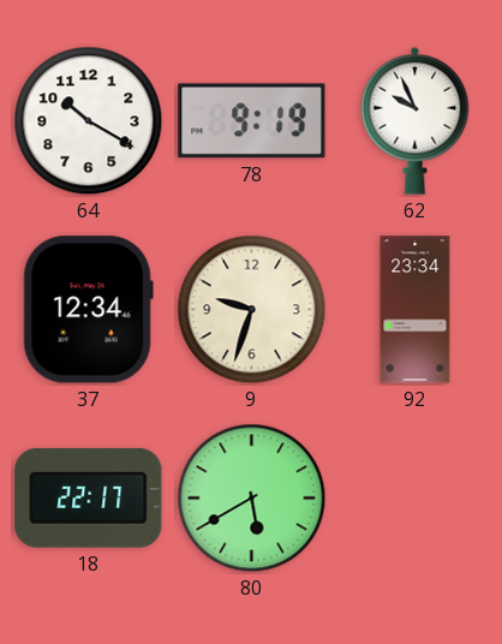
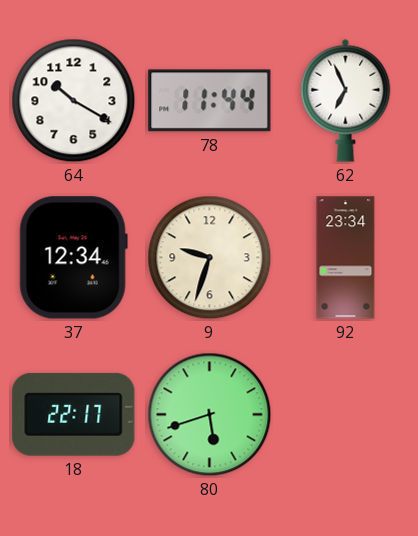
78: 9:19 -> 11:44 (210, 101)
62: 9:56 -> 6:56 (346, 100)
80: 5:40 -> 5:42 (210, 415)
